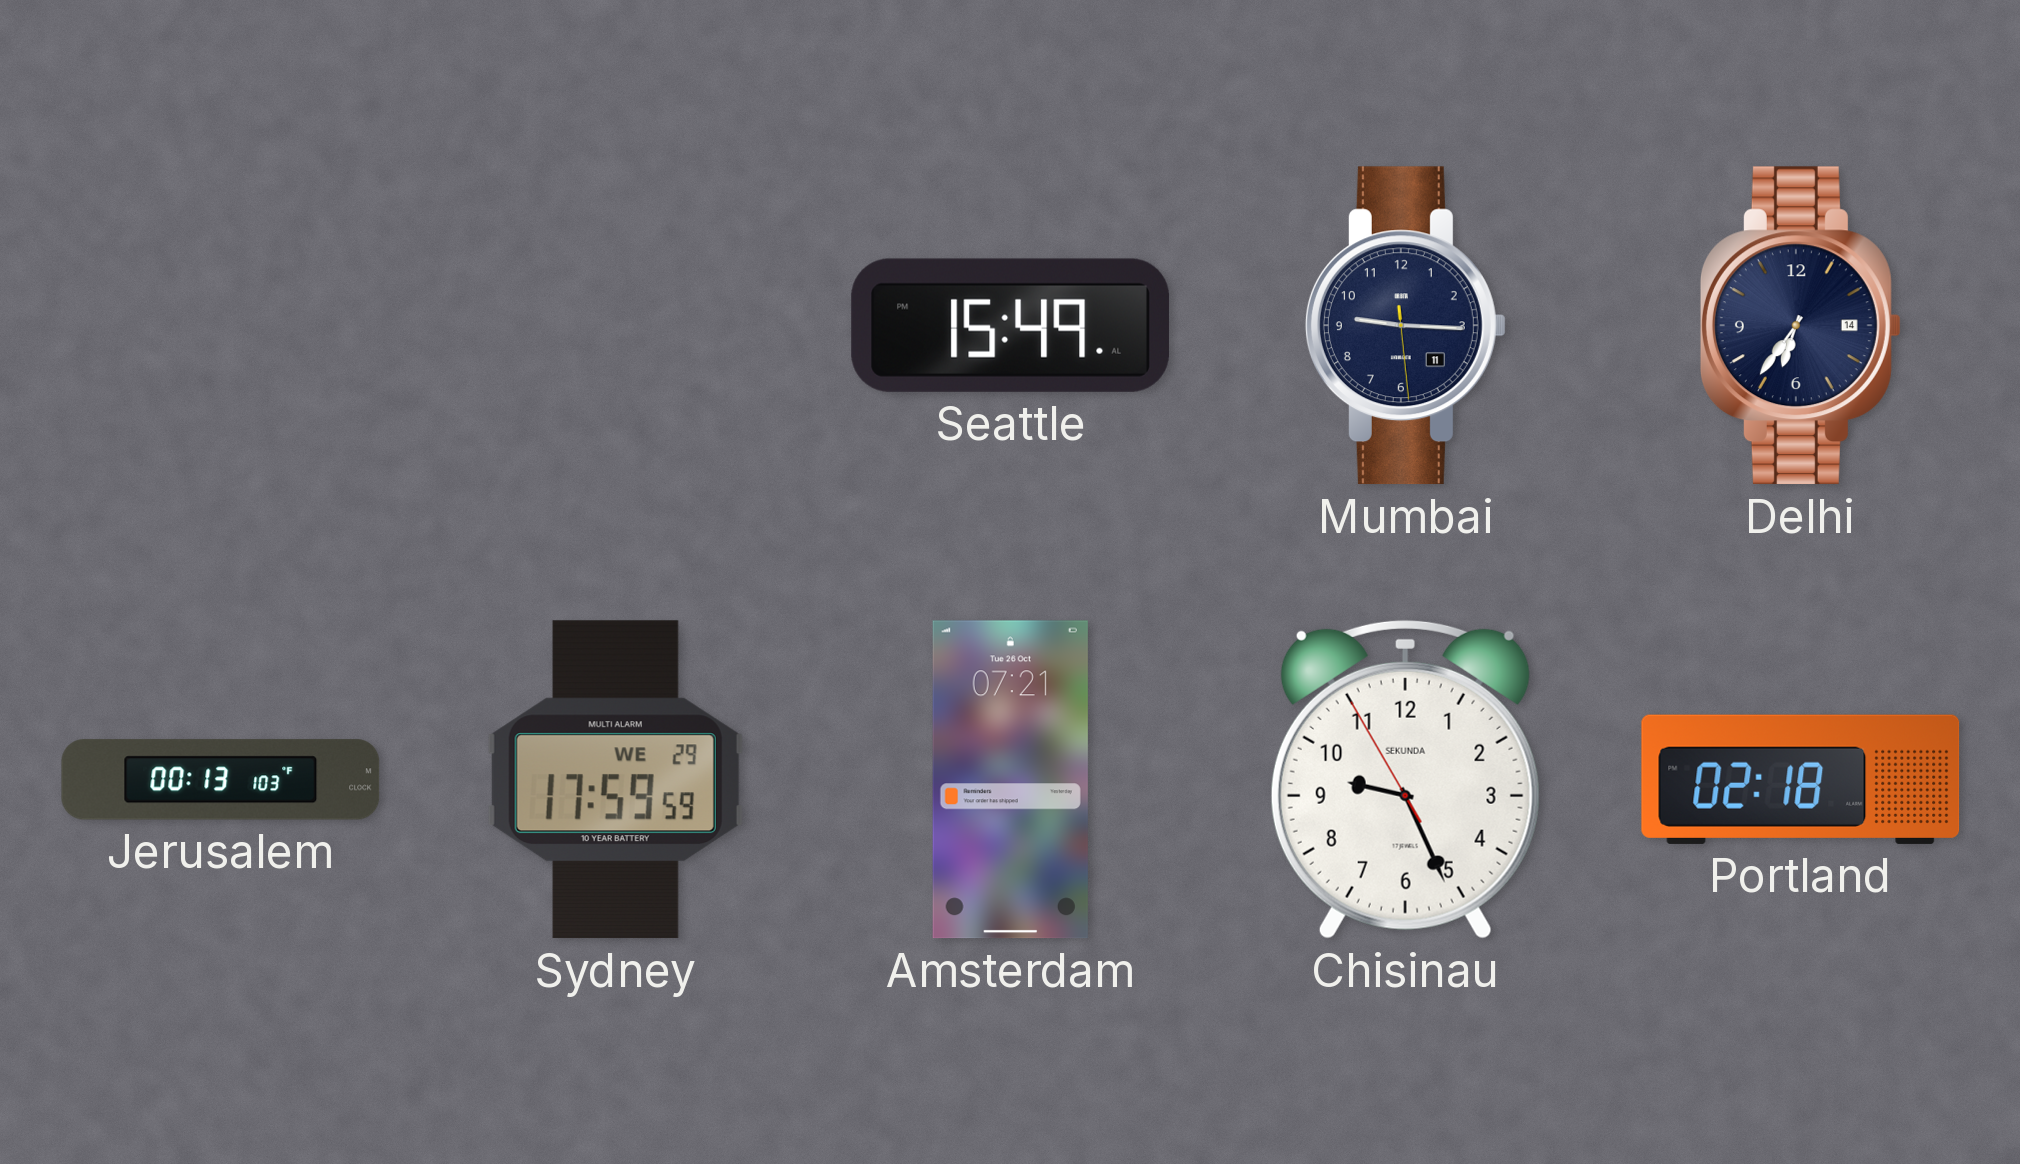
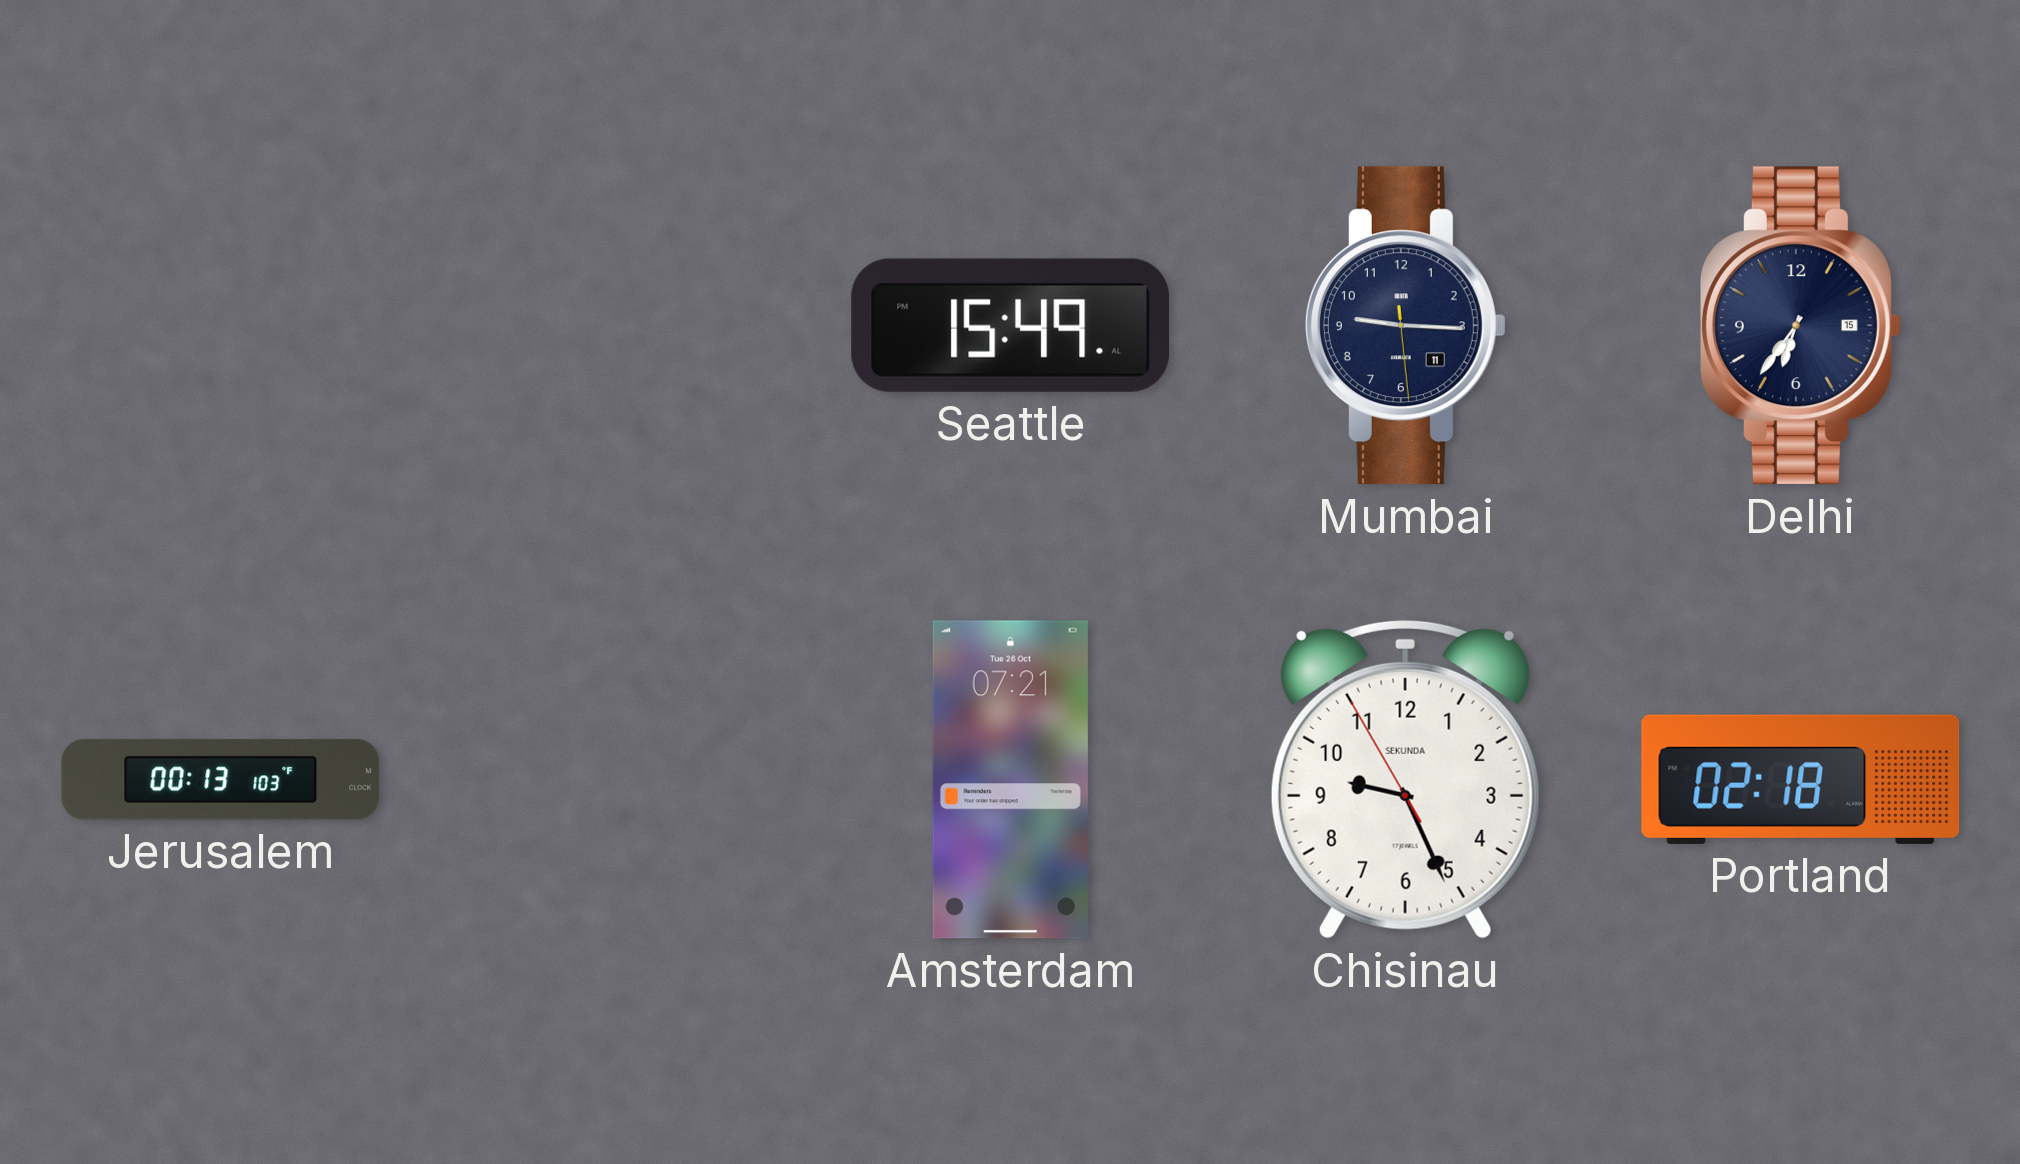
Delhi date: 14 -> 15 (1800, 326)
Sydney: 17:59 -> none (615, 780)
